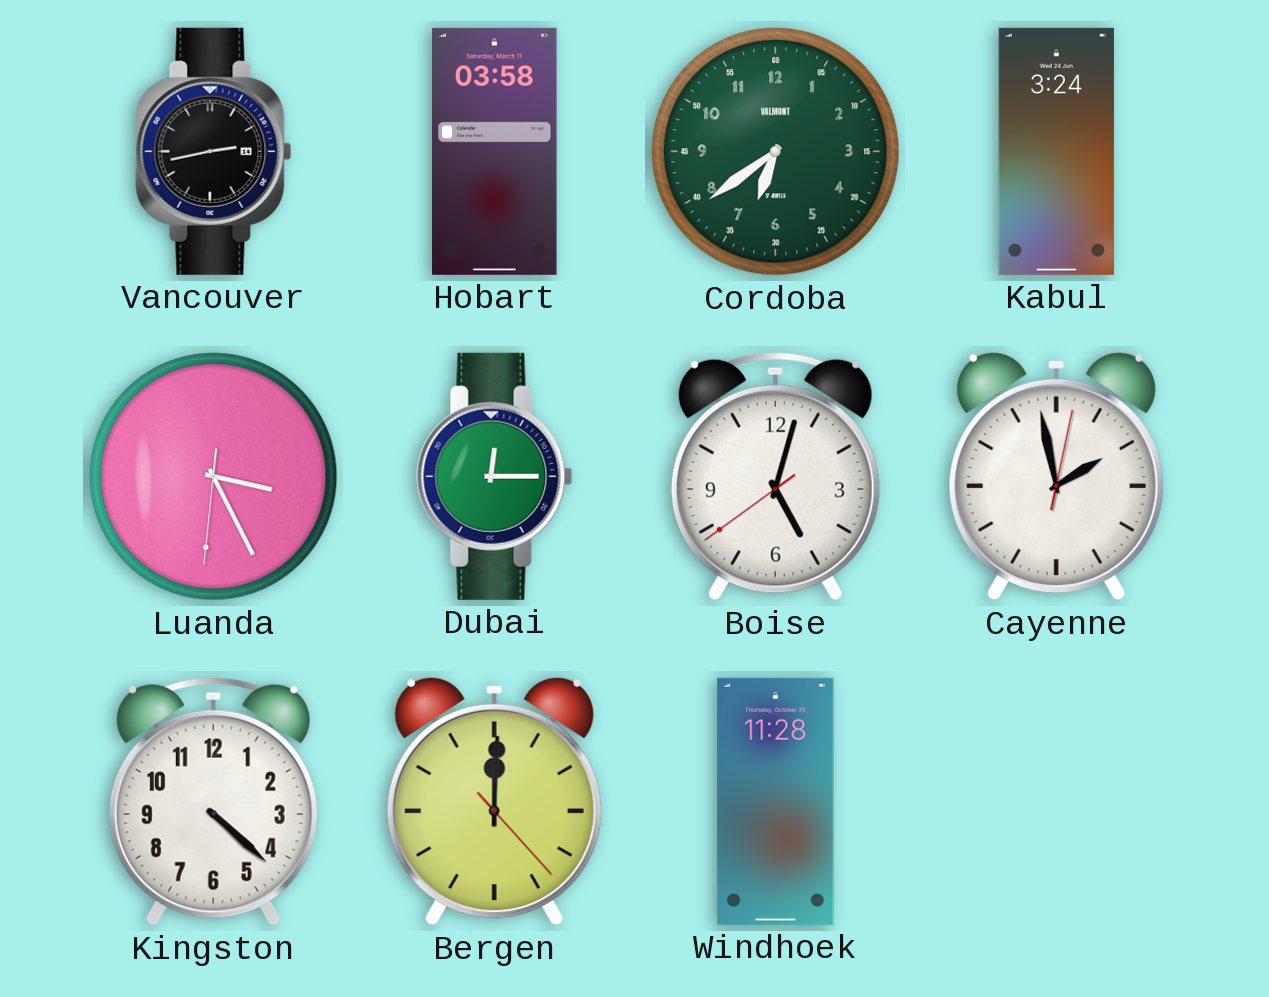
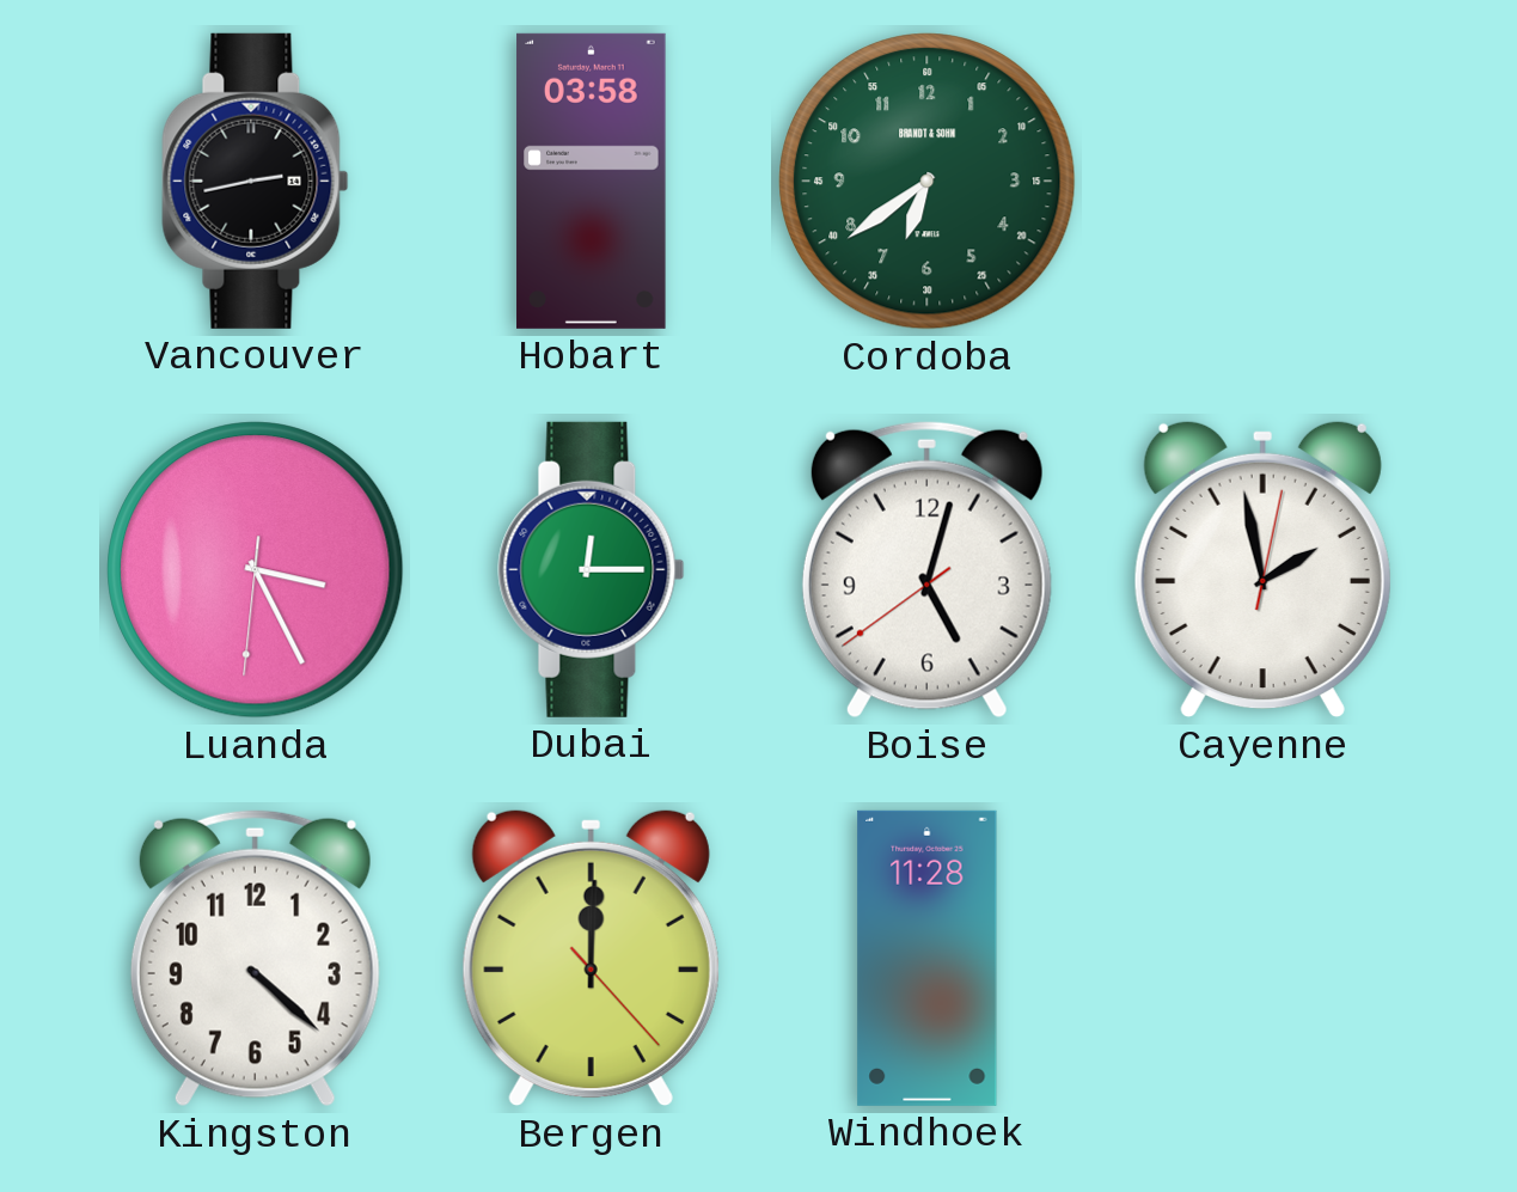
Cordoba brand: VALMONT -> BRANDT & SOHN (928, 182)
Kabul: 3:24 -> none (1056, 151)
